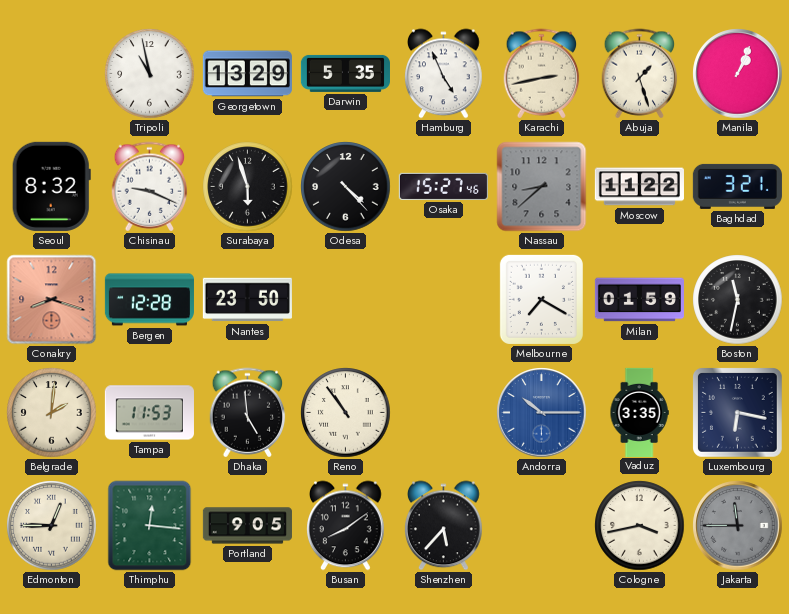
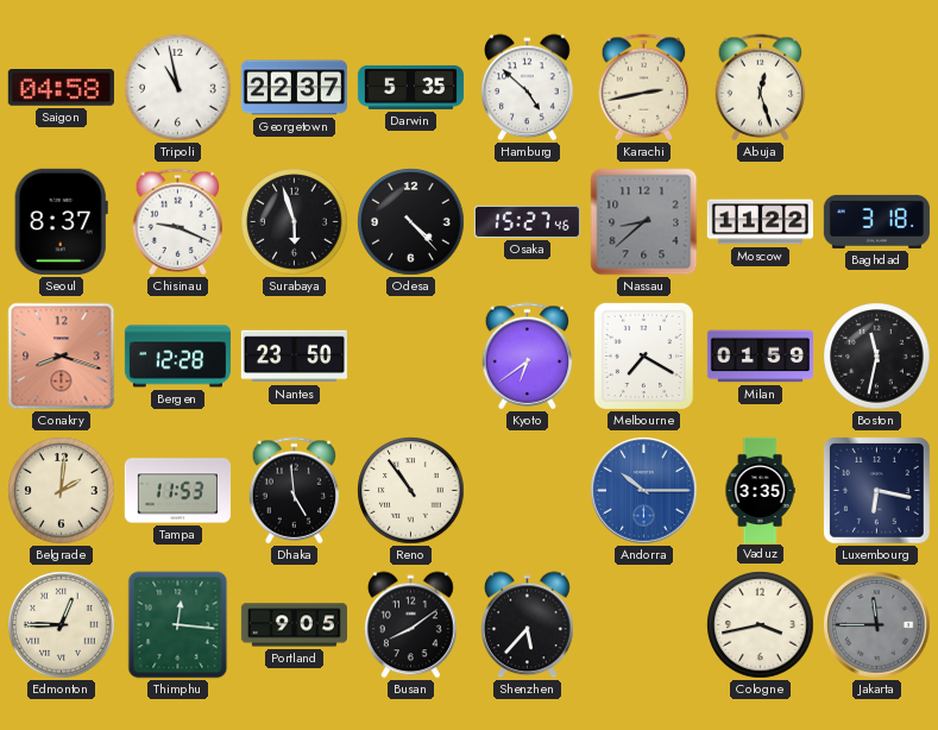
Saigon: none -> 04:58 (61, 88)
Georgetown: 13:29 -> 22:37 (294, 88)
Hamburg: 4:56 -> 4:52 (528, 88)
Abuja: 1:27 -> 12:27 (761, 88)
Manila: 1:04 -> none (738, 74)
Seoul: 8:32 -> 8:37 (61, 221)
Baghdad: 3:21 -> 3:18 (876, 221)
Kyoto: none -> 6:39 (528, 357)
